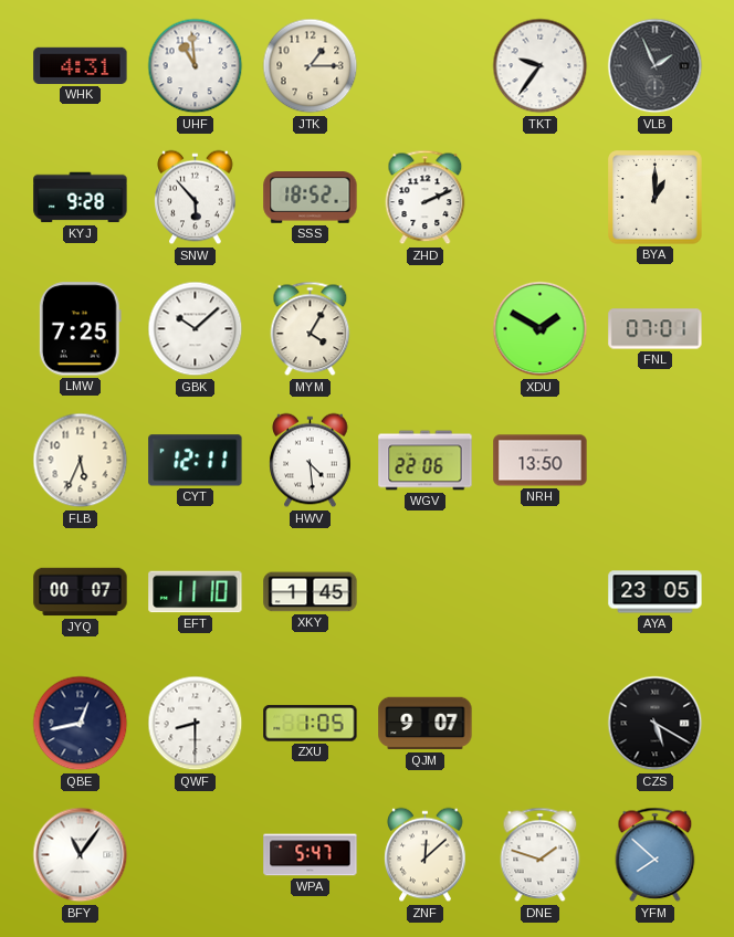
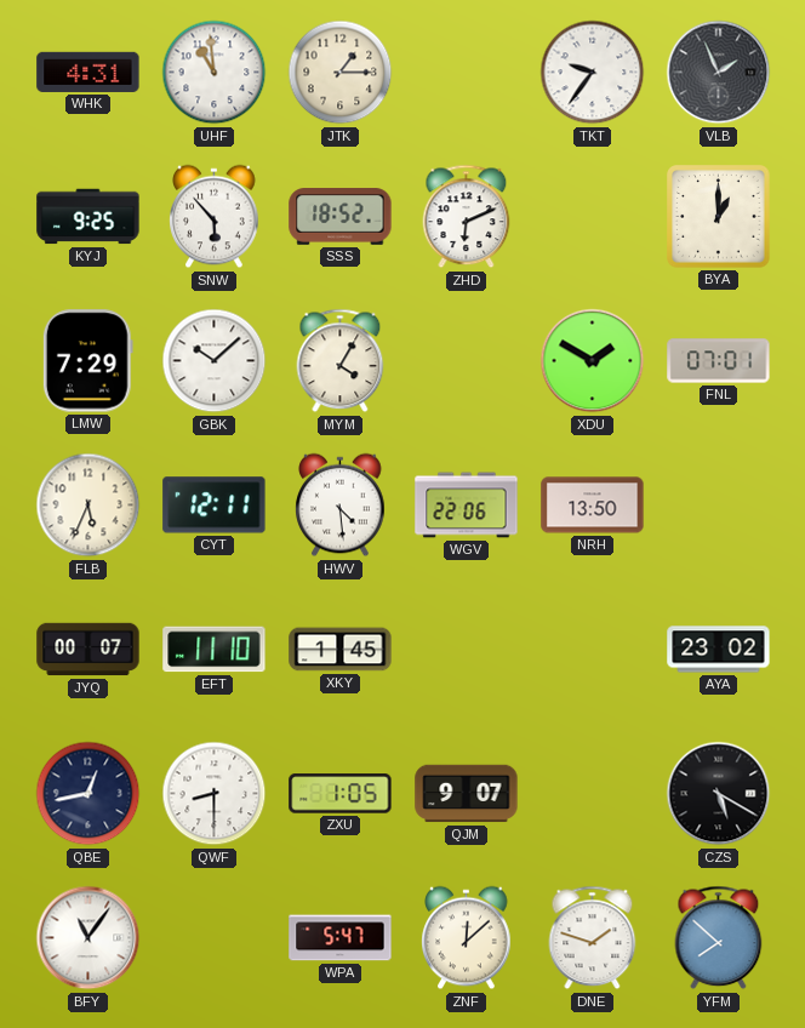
KYJ: 9:28 -> 9:25 (89, 217)
ZHD: 2:11 -> 6:11 (467, 217)
LMW: 7:25 -> 7:29 (87, 361)
AYA: 23:05 -> 23:02 (719, 650)
